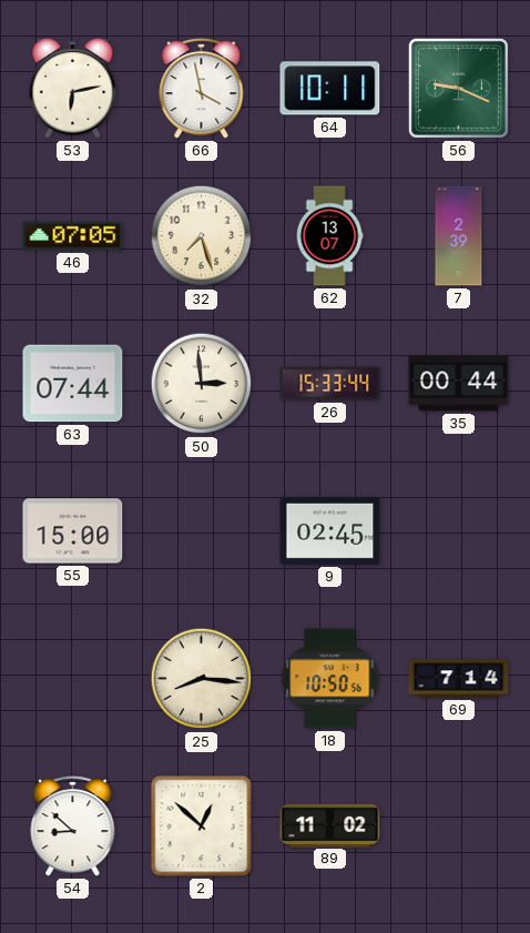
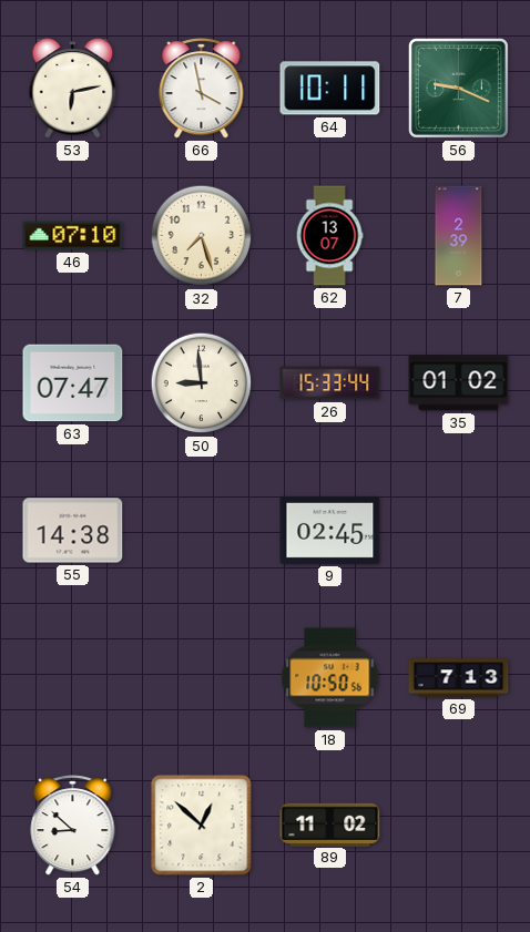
46: 07:05 -> 07:10 (73, 236)
63: 07:44 -> 07:47 (73, 383)
50: 2:59 -> 8:59 (202, 383)
35: 00:44 -> 01:02 (459, 383)
55: 15:00 -> 14:38 (73, 531)
25: 8:16 -> none (202, 679)
69: 7:14 -> 7:13 (459, 678)
